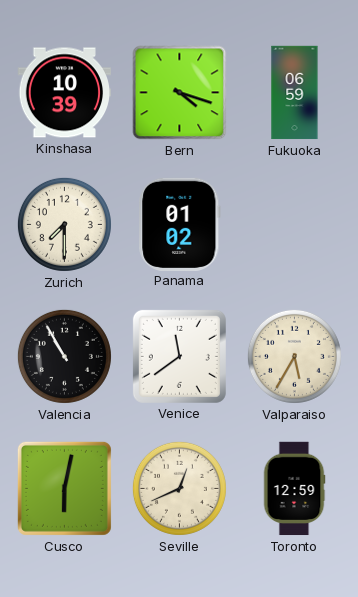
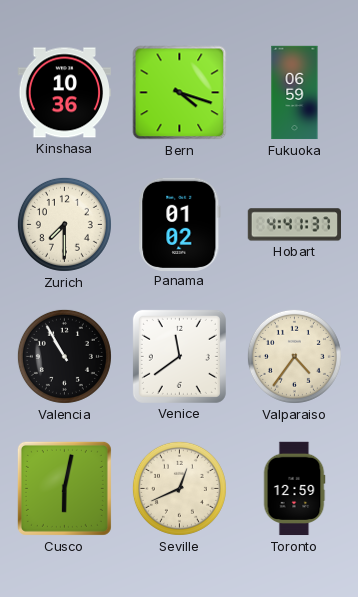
Kinshasa: 10:39 -> 10:36 (64, 93)
Hobart: none -> 4:41 (294, 225)
Valparaiso: 5:35 -> 4:36 (294, 356)
